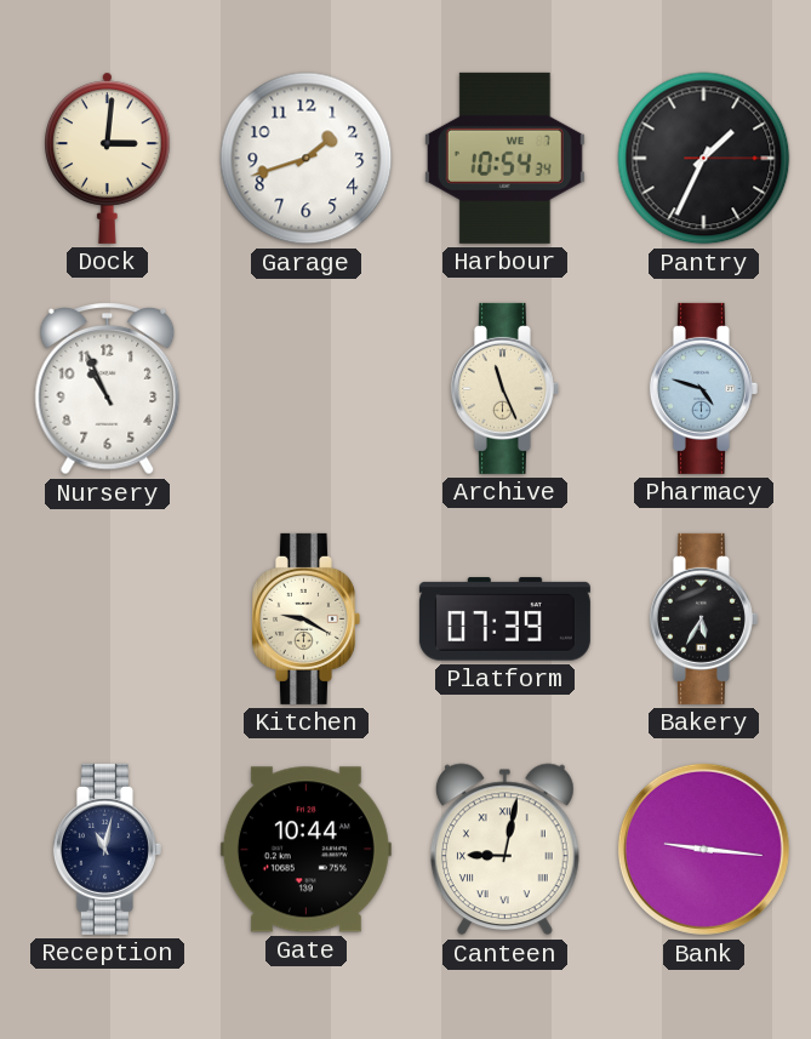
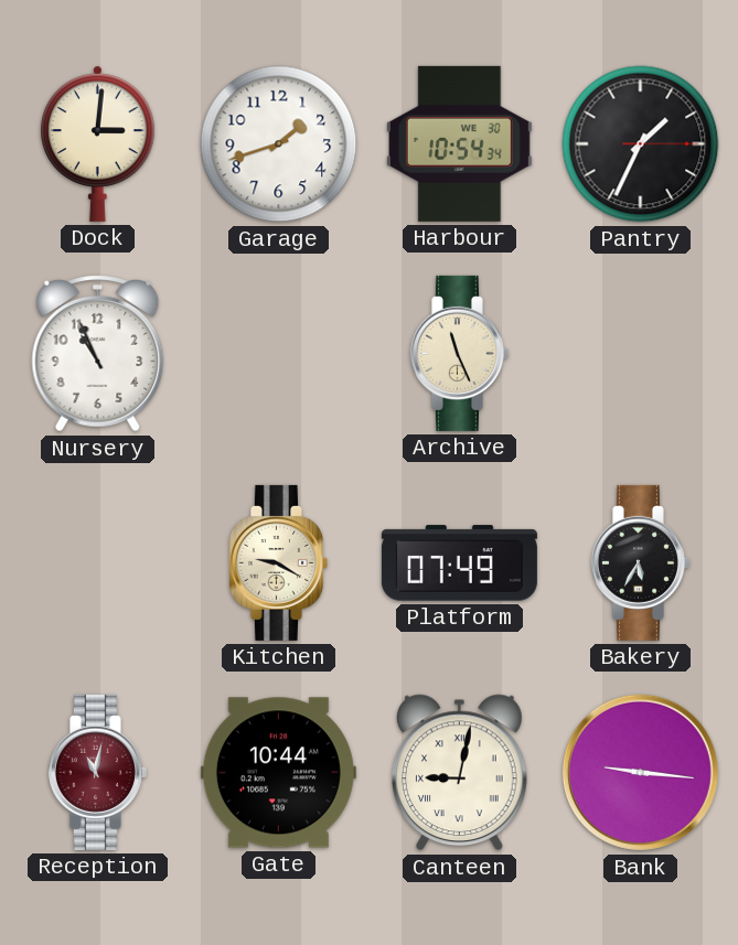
Harbour date: WE 7 -> WE 30 (459, 143)
Pharmacy: 4:48 -> none (703, 388)
Platform: 07:39 -> 07:49 (459, 563)
Reception dial: navy -> burgundy (97, 772)
